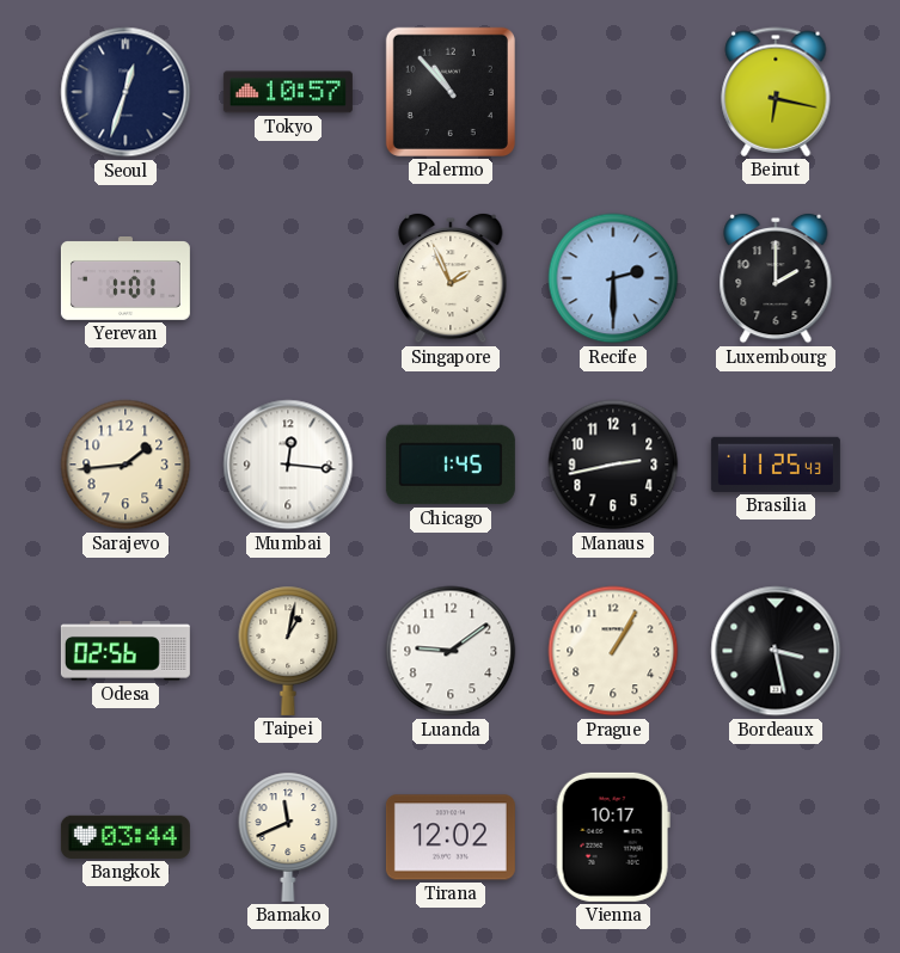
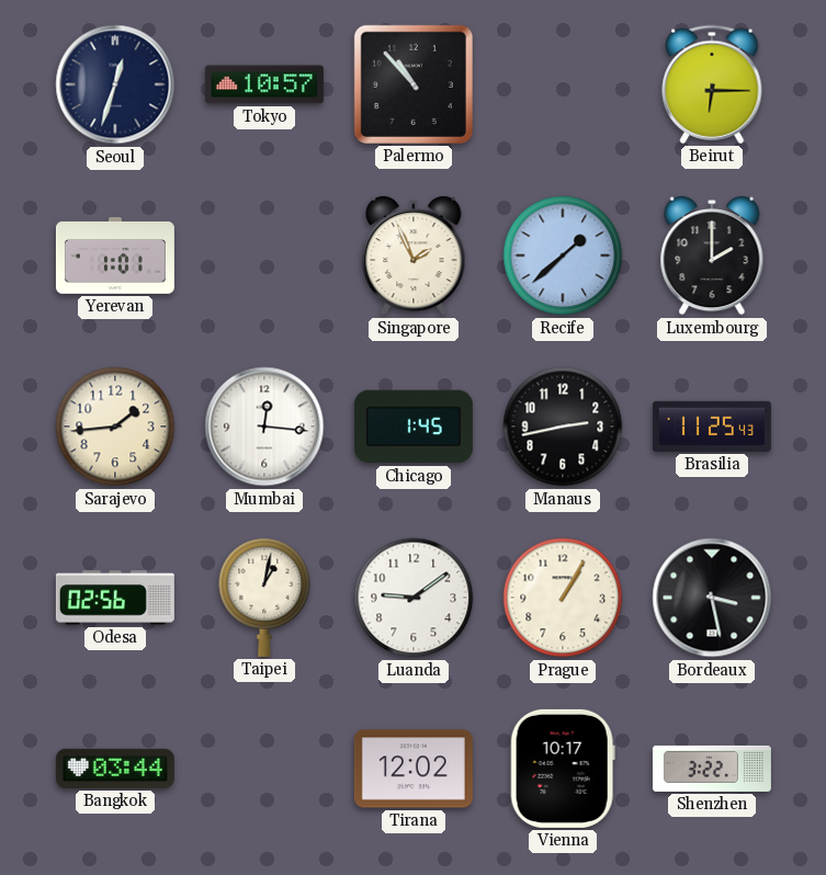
Beirut: 6:17 -> 6:15 (712, 84)
Recife: 2:30 -> 1:38 (563, 255)
Bamako: 11:41 -> none (288, 837)
Shenzhen: none -> 3:22 (712, 769)
